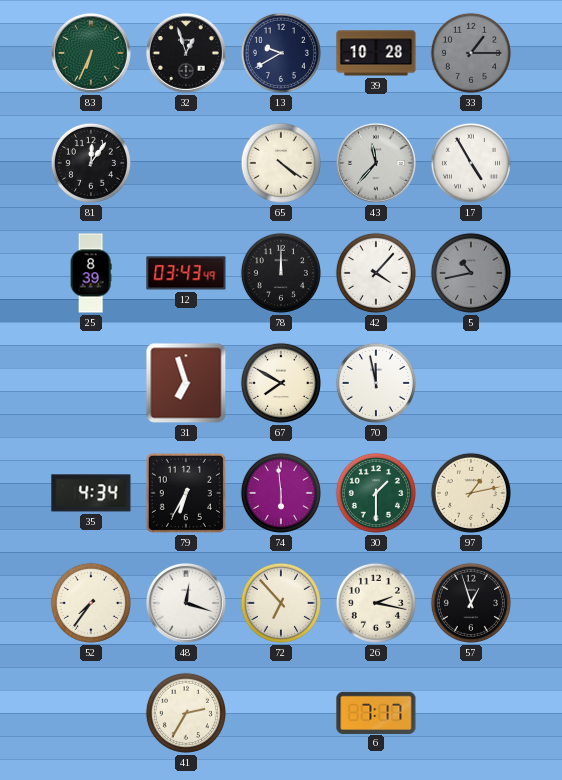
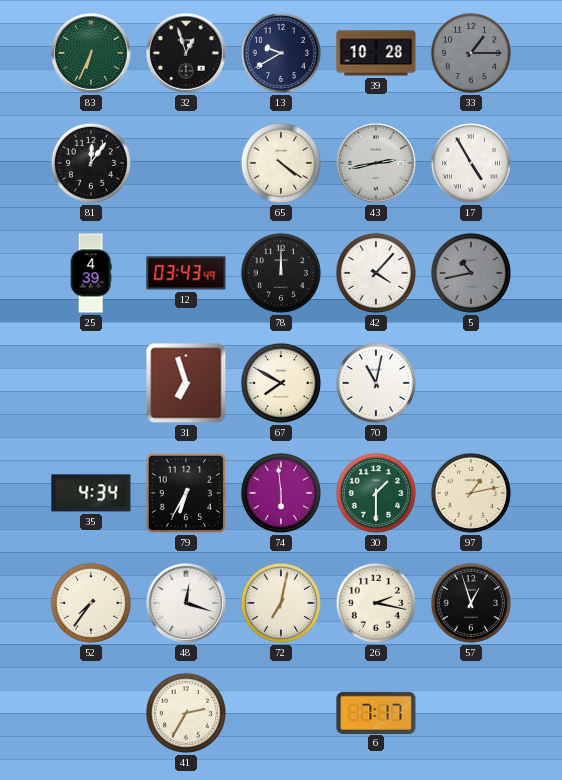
43: 11:37 -> 2:43 (376, 163)
25: 8:39 -> 4:39 (91, 273)
70: 11:58 -> 11:02 (376, 383)
72: 6:53 -> 7:02 (281, 603)
